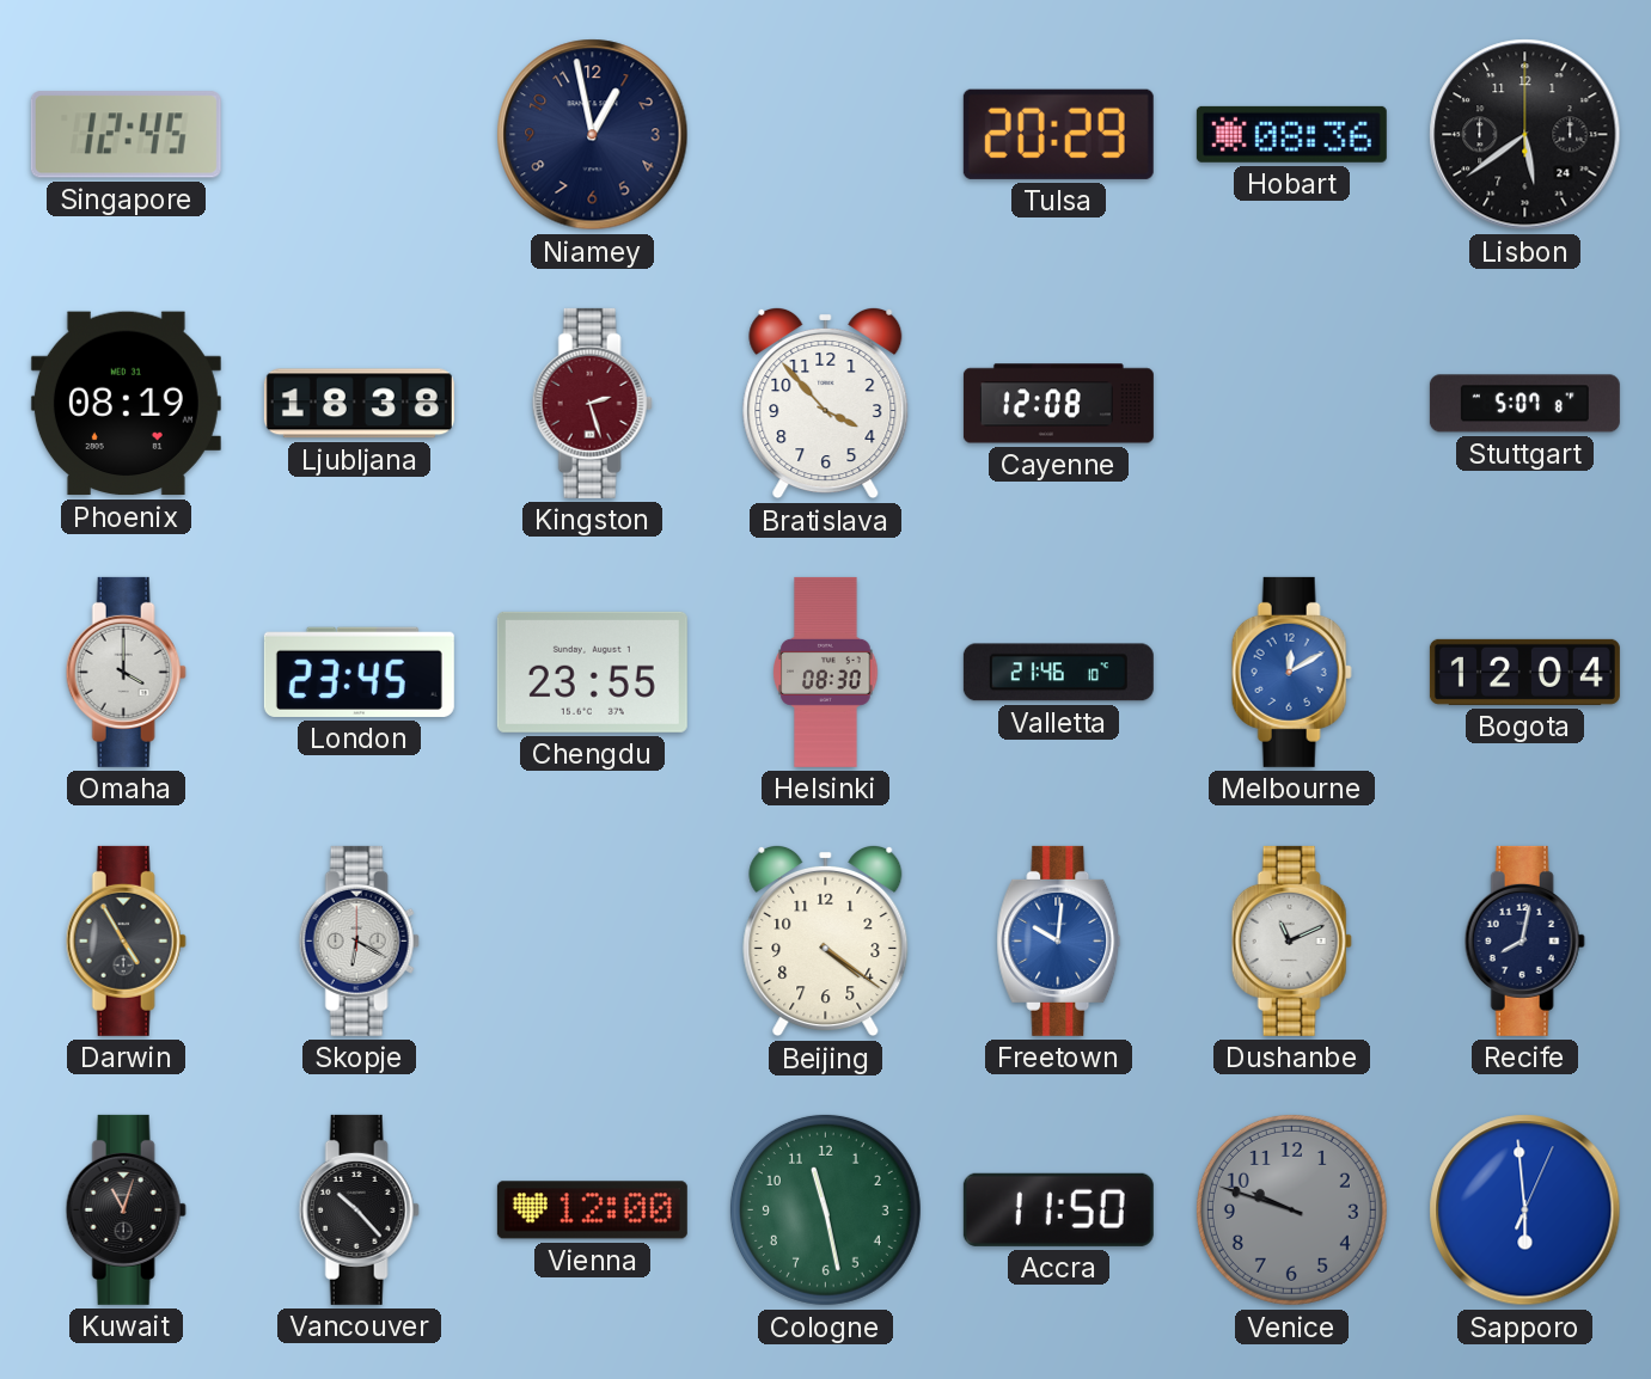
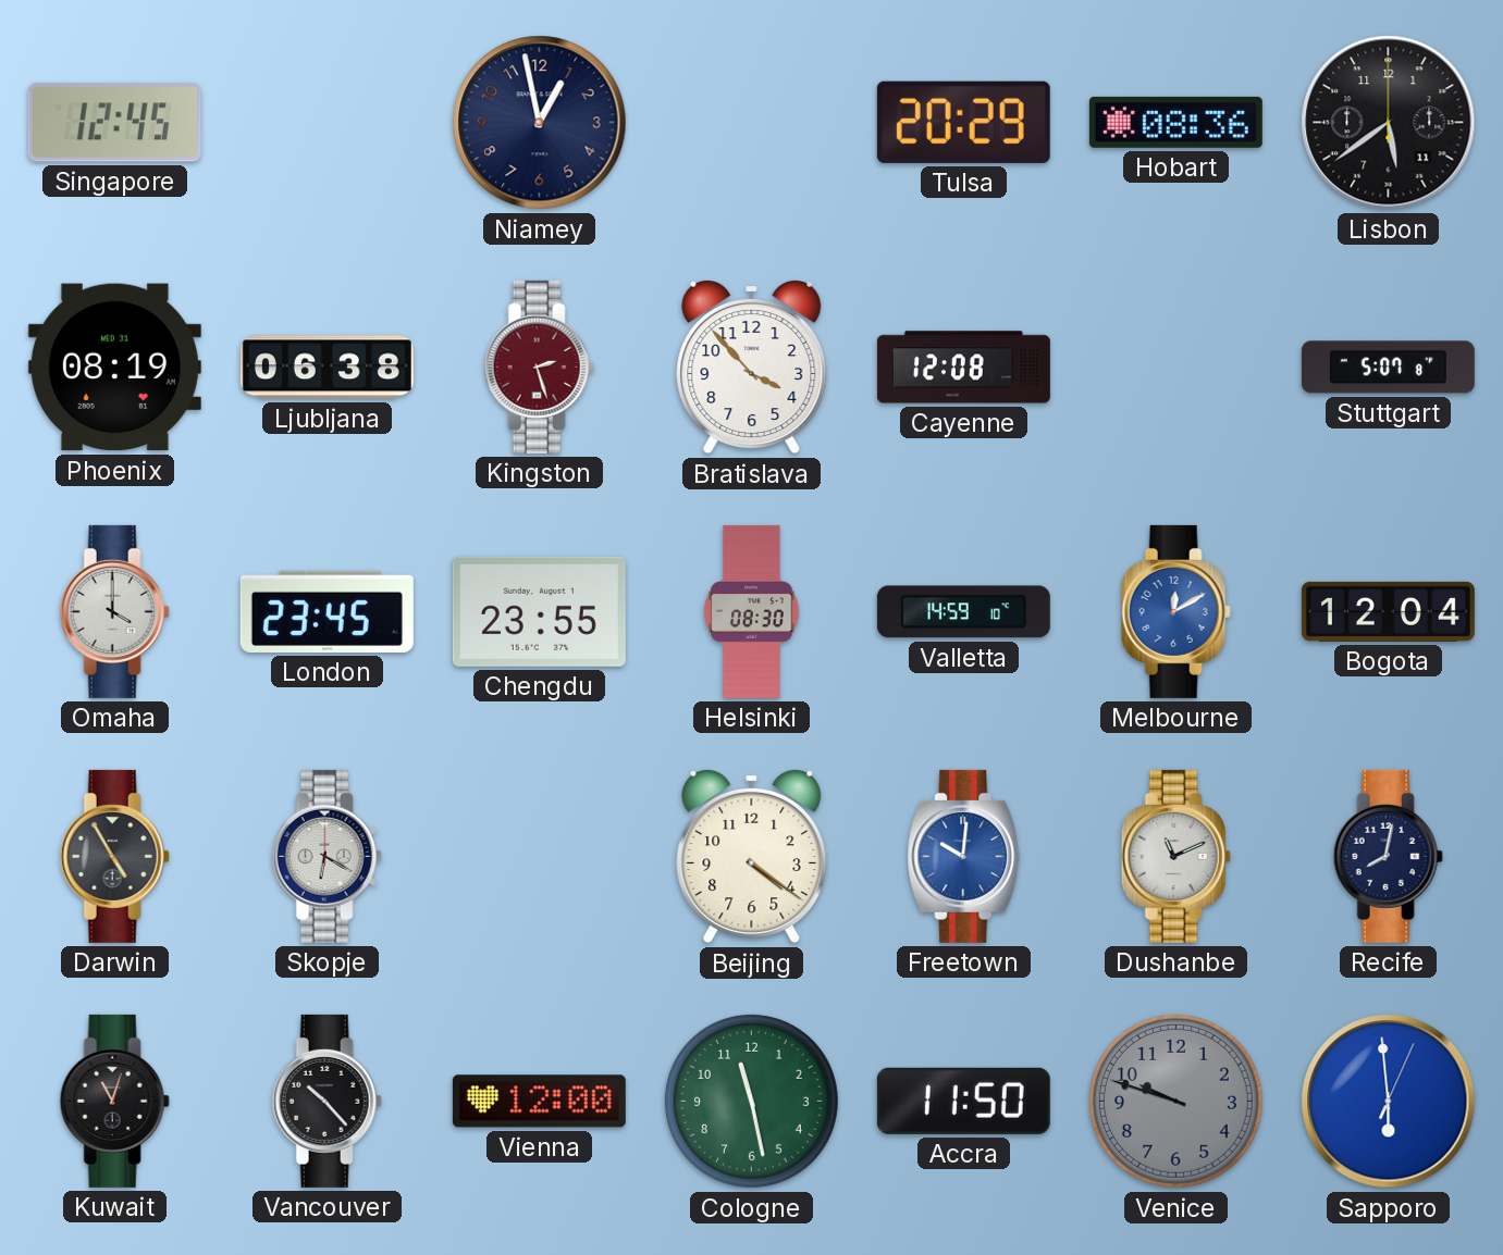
Lisbon date: 24 -> 11 (1389, 123)
Ljubljana: 18:38 -> 06:38 (327, 368)
Valletta: 21:46 -> 14:59 (963, 612)
